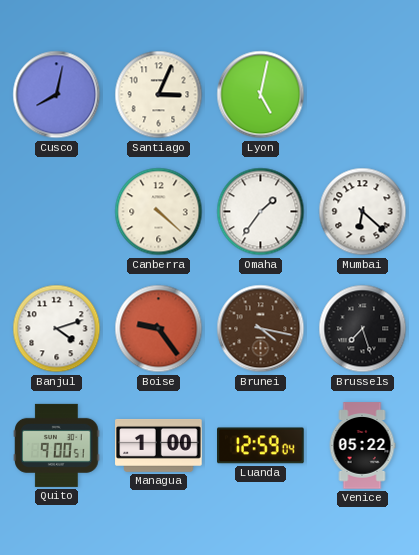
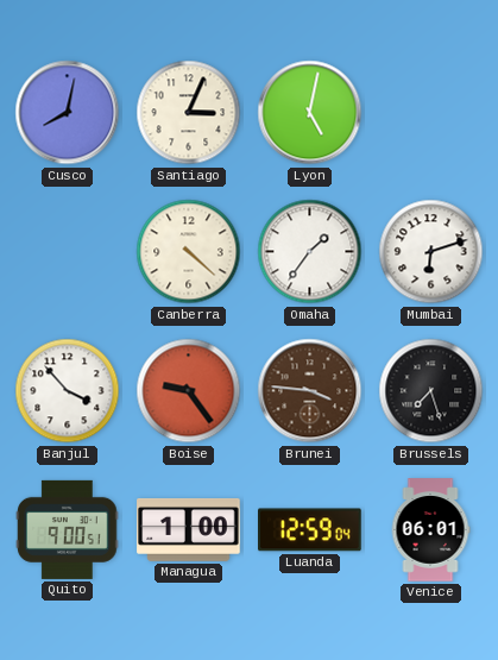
Mumbai: 6:22 -> 6:12 (431, 252)
Banjul: 4:12 -> 3:53 (68, 391)
Brunei: 4:17 -> 3:46 (310, 391)
Venice: 05:22 -> 06:01 (430, 530)
